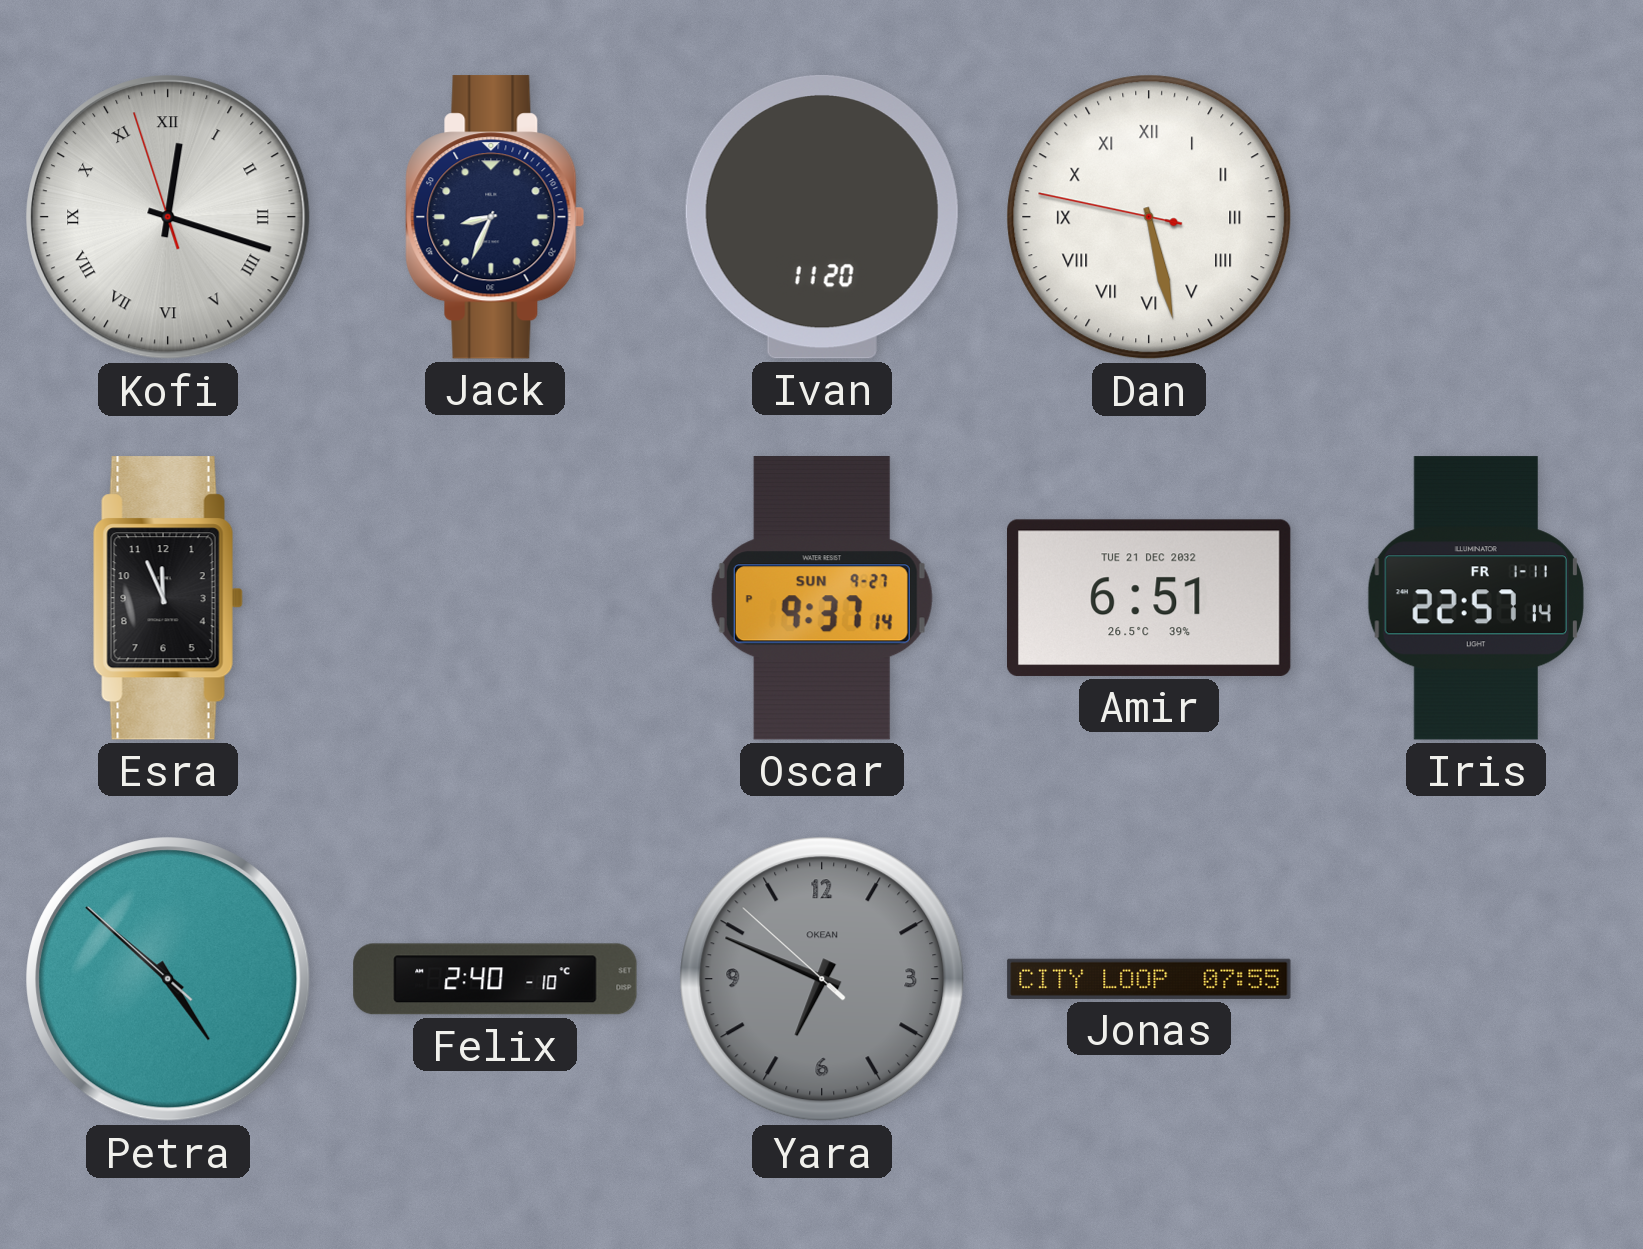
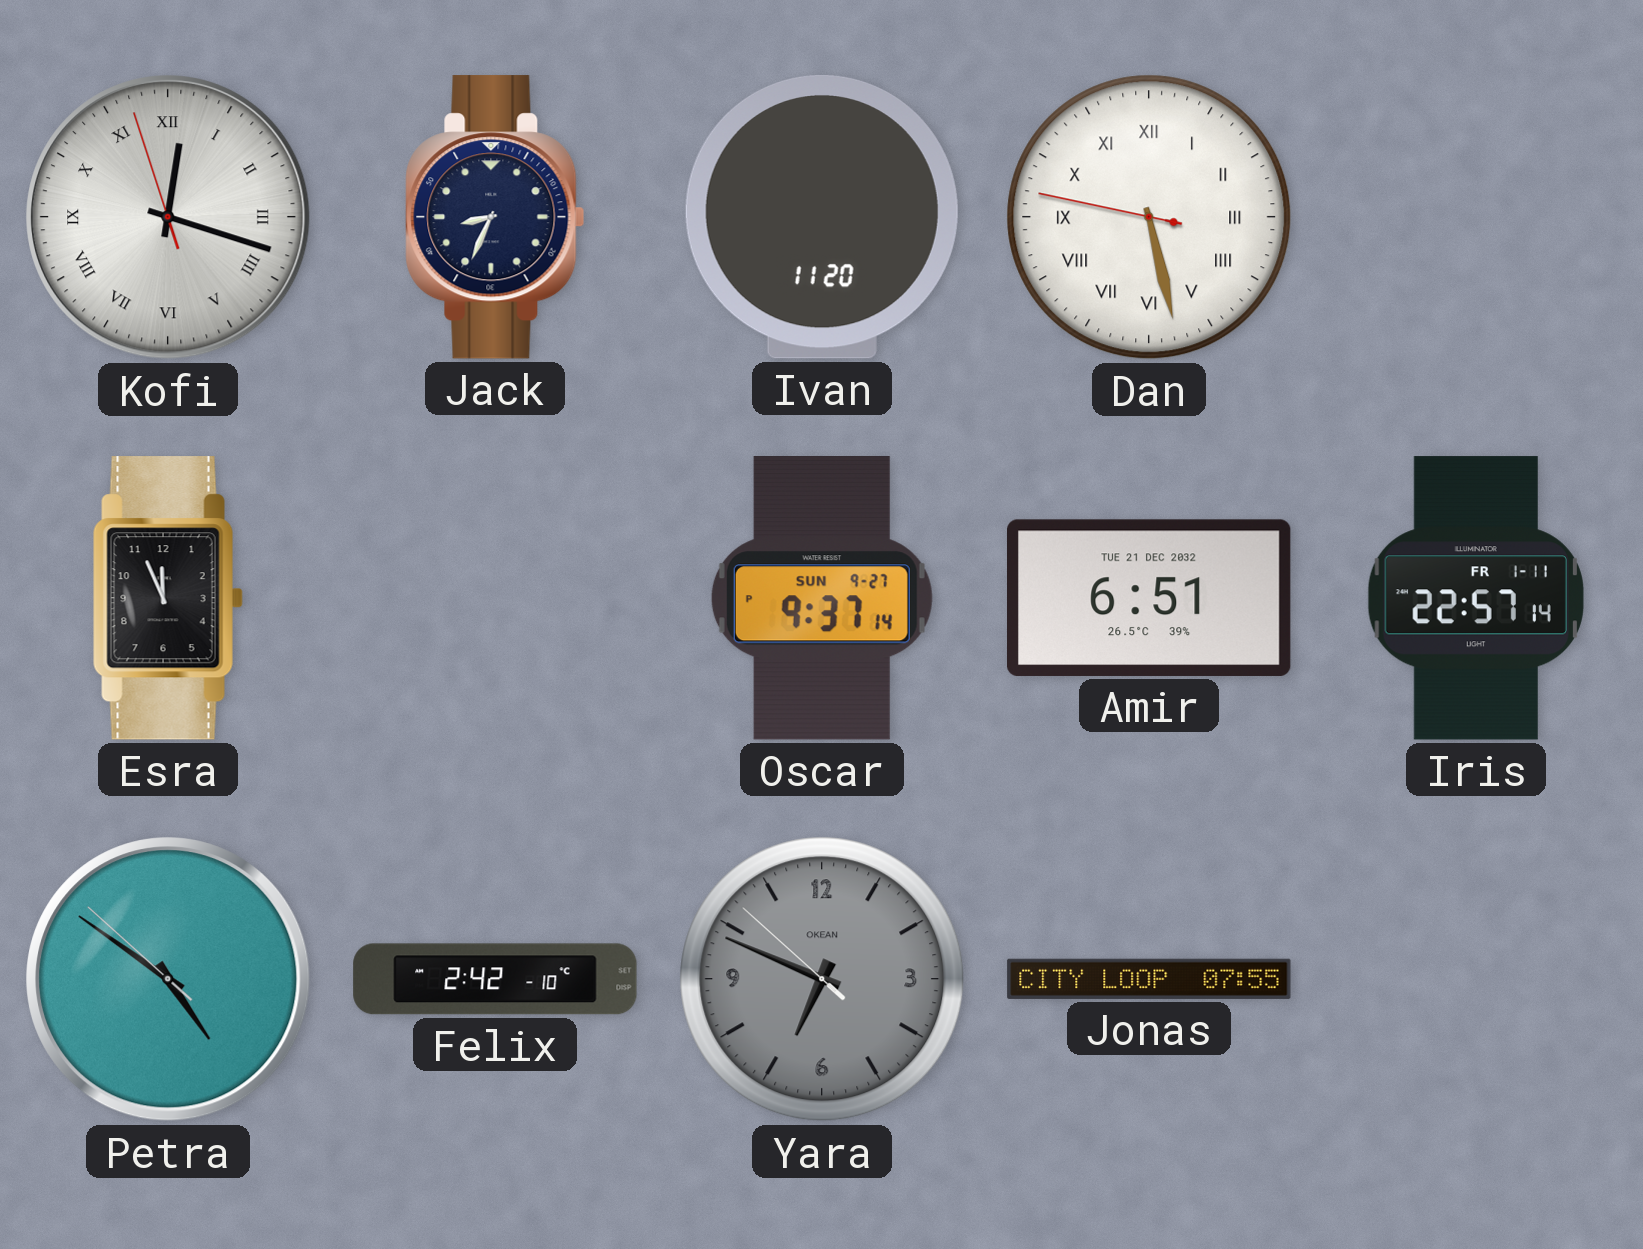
Petra: 4:51 -> 4:50 (168, 979)
Felix: 2:40 -> 2:42 (495, 979)
